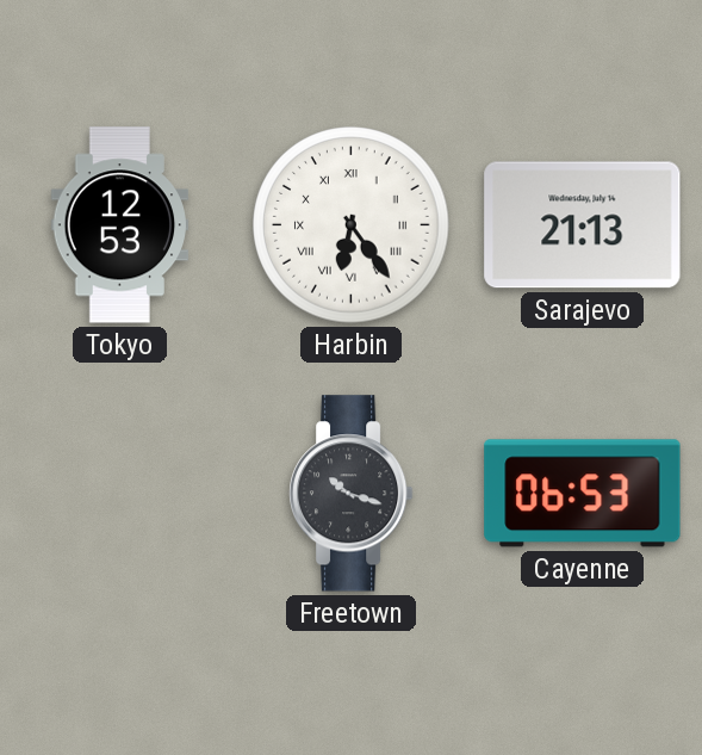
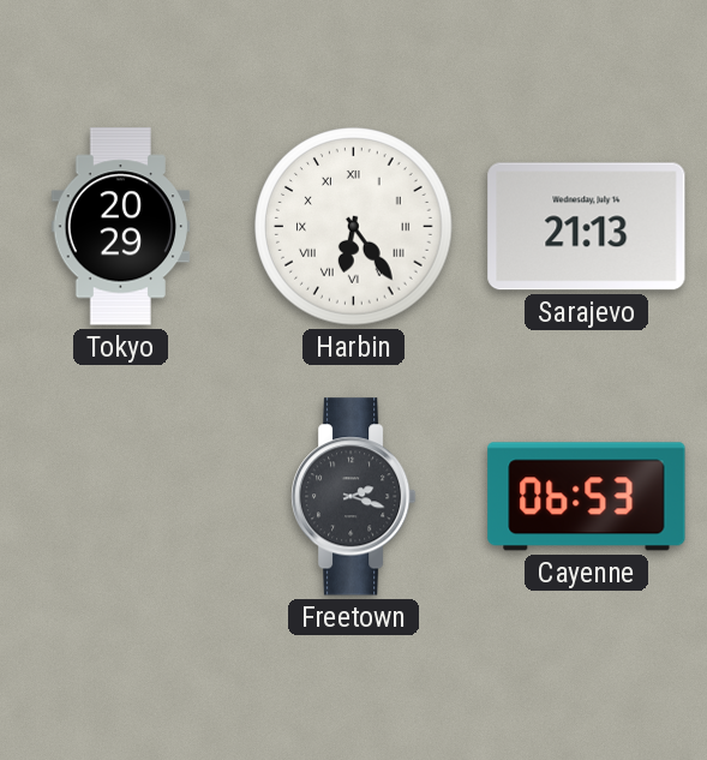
Tokyo: 12:53 -> 20:29 (121, 227)
Freetown: 10:18 -> 2:18 (354, 497)
